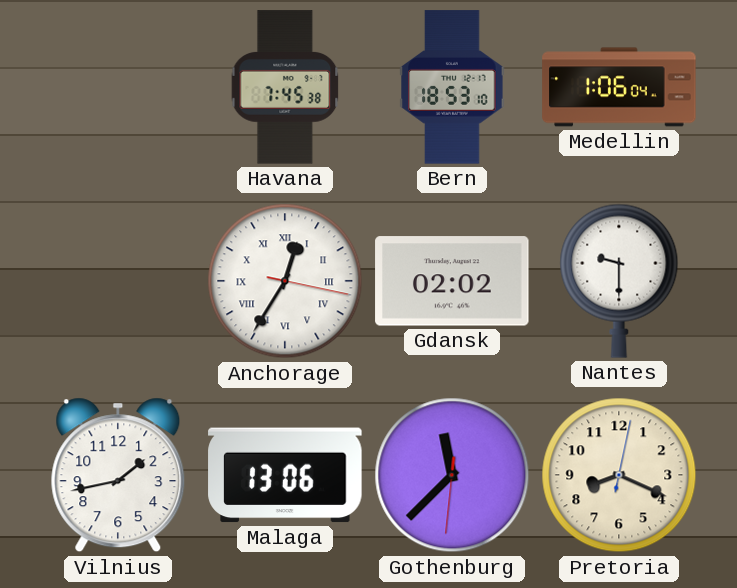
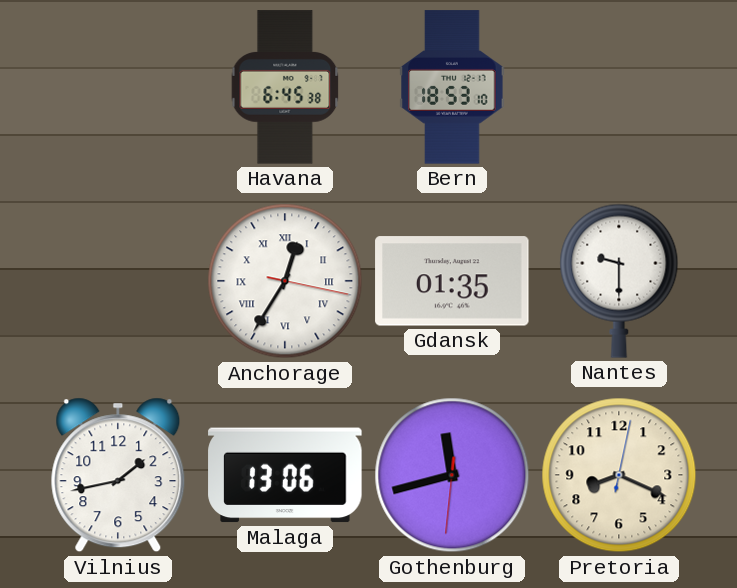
Havana: 7:45 -> 6:45 (285, 87)
Medellin: 1:06 -> none (619, 87)
Gdansk: 02:02 -> 01:35 (452, 281)
Gothenburg: 11:37 -> 11:42 (452, 475)
